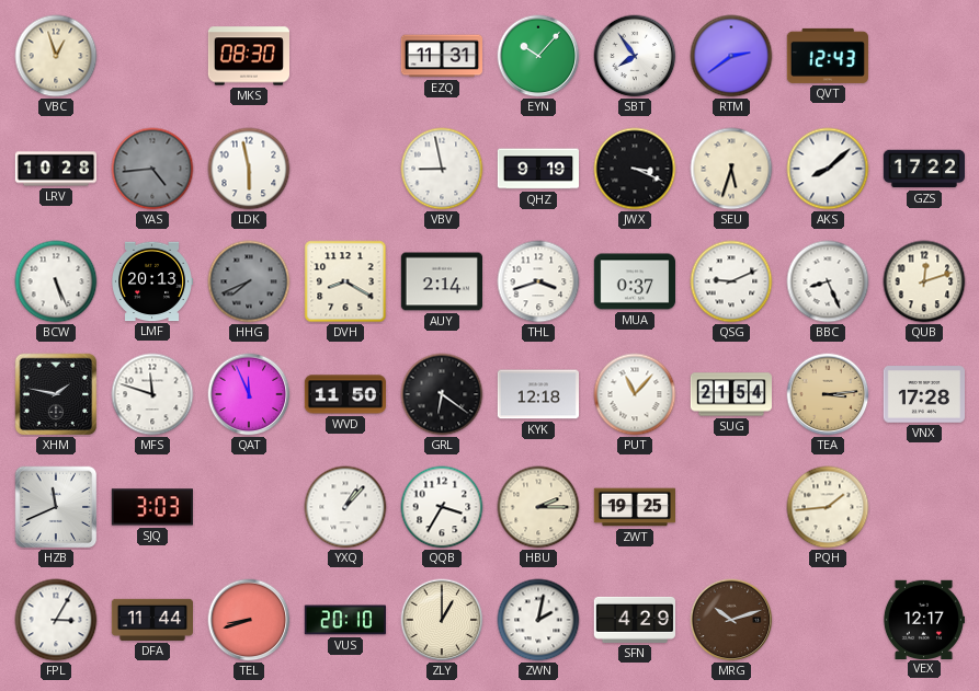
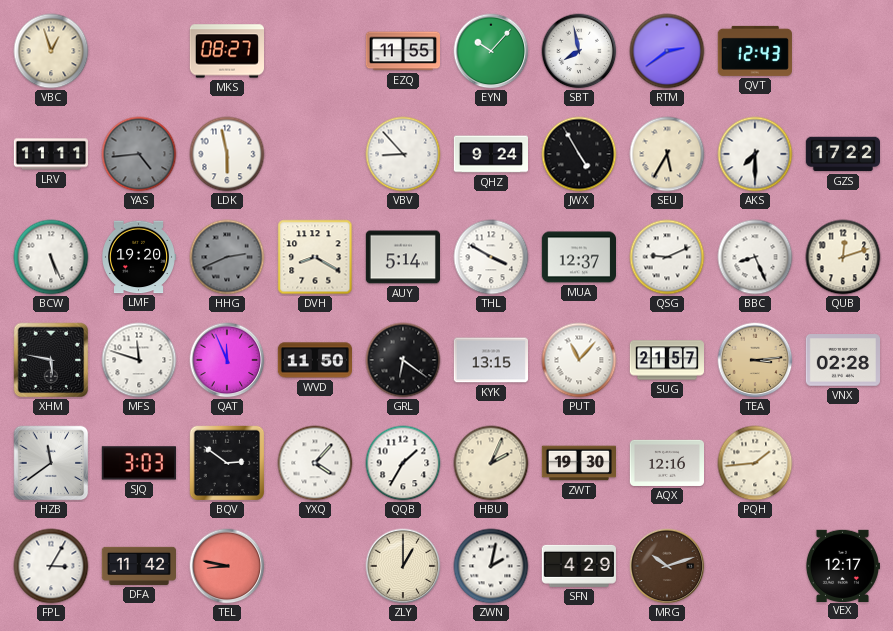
MKS: 08:30 -> 08:27 (226, 51)
EZQ: 11:31 -> 11:55 (402, 51)
SBT: 7:54 -> 7:58 (579, 51)
LRV: 10:28 -> 11:11 (50, 154)
VBV: 8:58 -> 8:53 (403, 154)
QHZ: 9:19 -> 9:24 (490, 154)
JWX: 3:19 -> 4:55 (579, 154)
SEU: 5:33 -> 5:35 (667, 154)
AKS: 8:08 -> 7:30 (755, 154)
LMF: 20:13 -> 19:20 (139, 257)
HHG: 7:41 -> 2:41 (227, 257)
AUY: 2:14 -> 5:14 (402, 257)
THL: 3:42 -> 3:50 (491, 257)
MUA: 0:37 -> 12:37 (578, 257)
XHM: 1:47 -> 5:47 (51, 360)
KYK: 12:18 -> 13:15 (490, 360)
SUG: 21:54 -> 21:57 (666, 360)
VNX: 17:28 -> 02:28 (842, 360)
HZB: 11:41 -> 11:39 (51, 463)
BQV: none -> 2:51 (227, 463)
YXQ: 1:07 -> 4:07 (315, 463)
QQB: 3:35 -> 1:35 (403, 463)
HBU: 2:15 -> 2:04 (491, 463)
ZWT: 19:25 -> 19:30 (578, 463)
AQX: none -> 12:16 (666, 463)
DFA: 11:44 -> 11:42 (138, 566)
TEL: 8:42 -> 8:47 (227, 566)
VUS: 20:10 -> none (345, 620)
